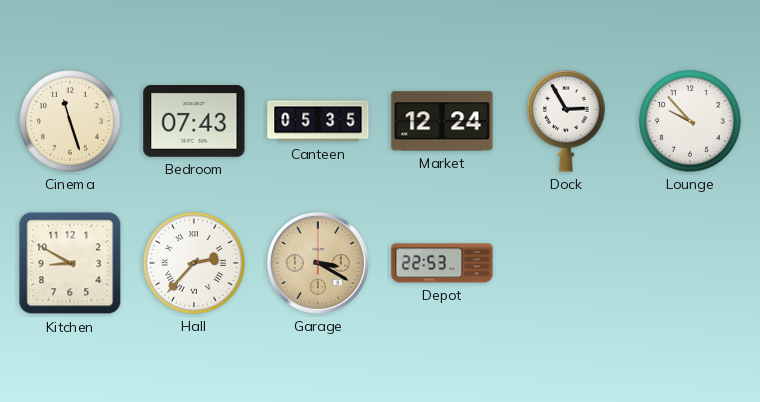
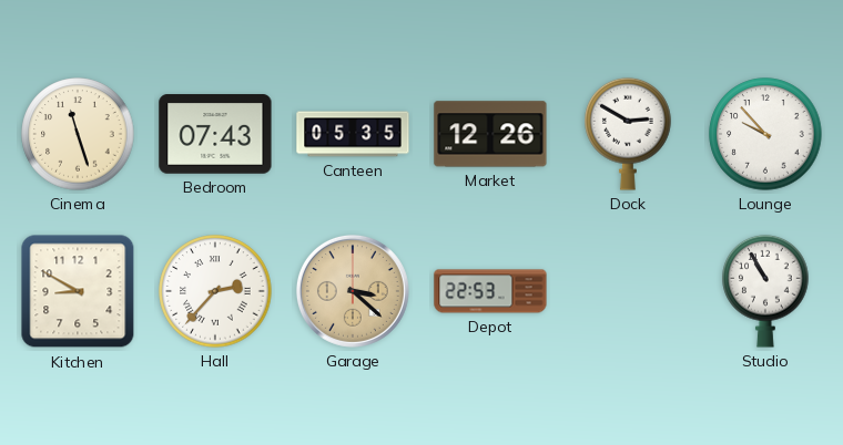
Market: 12:24 -> 12:26 (490, 134)
Dock: 2:55 -> 2:50 (628, 134)
Garage: 3:20 -> 3:22 (353, 291)
Studio: none -> 10:55 (765, 291)
